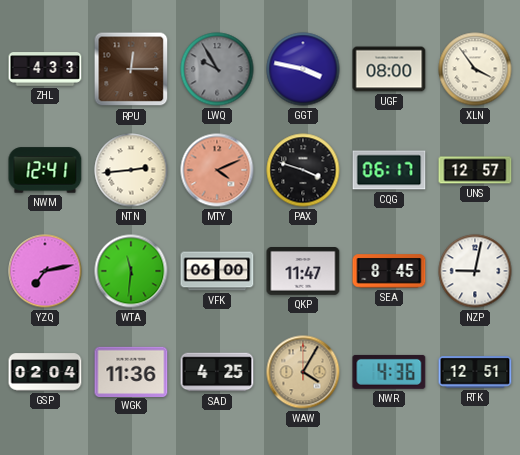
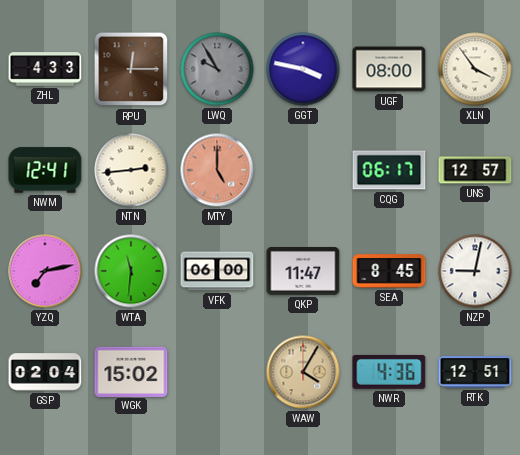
MTY: 4:11 -> 5:00 (217, 170)
PAX: 3:48 -> none (303, 170)
WGK: 11:36 -> 15:02 (131, 371)
SAD: 4:25 -> none (217, 372)
